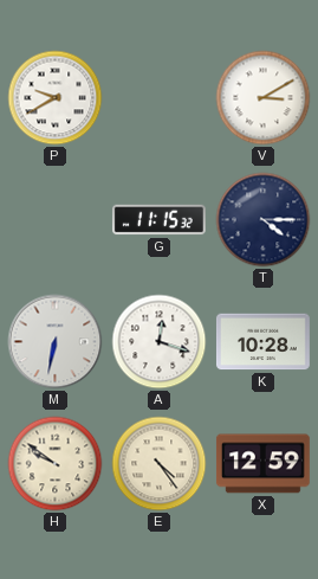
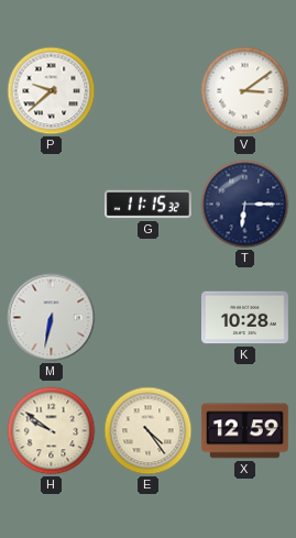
P: 9:40 -> 9:38 (52, 91)
V: 3:10 -> 3:09 (245, 91)
T: 4:15 -> 6:15 (245, 205)
A: 12:18 -> none (160, 342)
